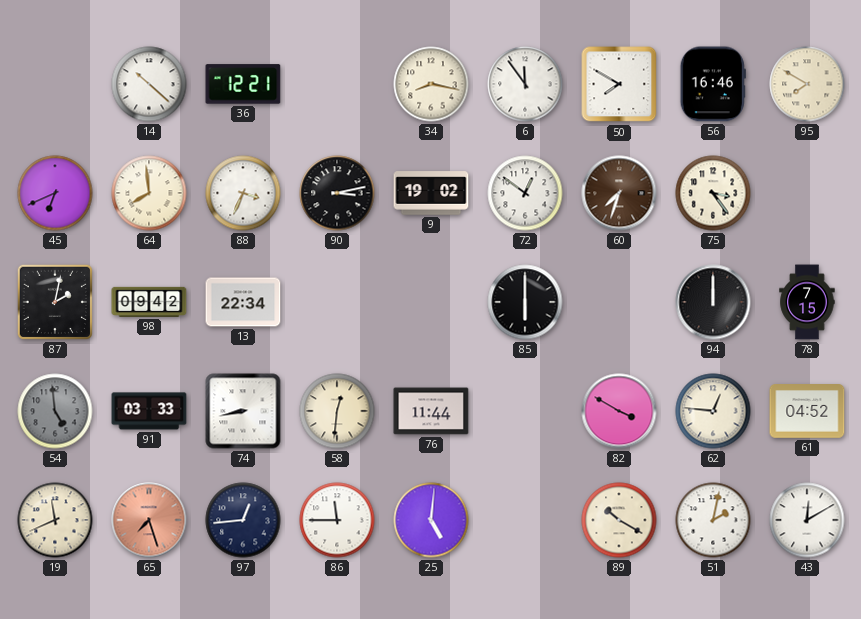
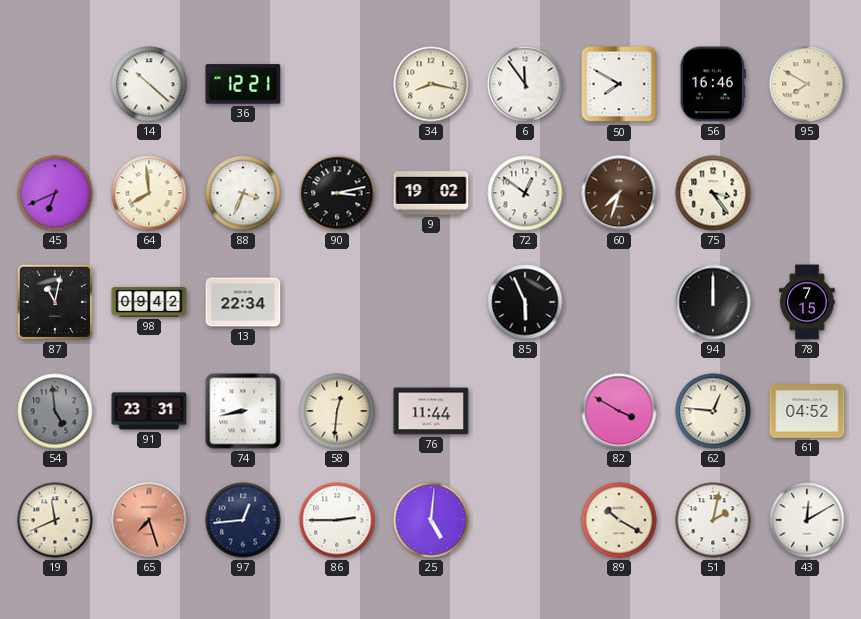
87: 2:02 -> 11:02 (55, 302)
85: 6:00 -> 5:56 (525, 302)
91: 03:33 -> 23:31 (149, 411)
86: 11:45 -> 2:45 (337, 520)
